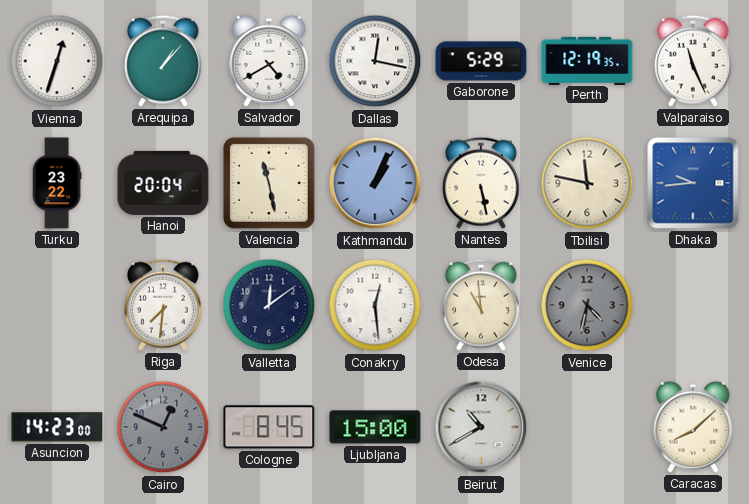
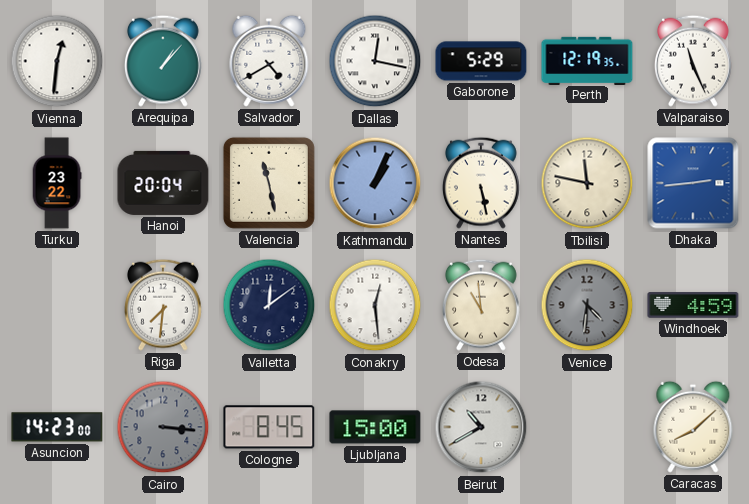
Vienna: 12:33 -> 12:31 (57, 61)
Dhaka: 9:44 -> 2:44 (693, 183)
Venice: 4:32 -> 4:31 (587, 305)
Windhoek: none -> 4:59 (693, 305)
Cairo: 12:49 -> 3:16 (163, 427)
